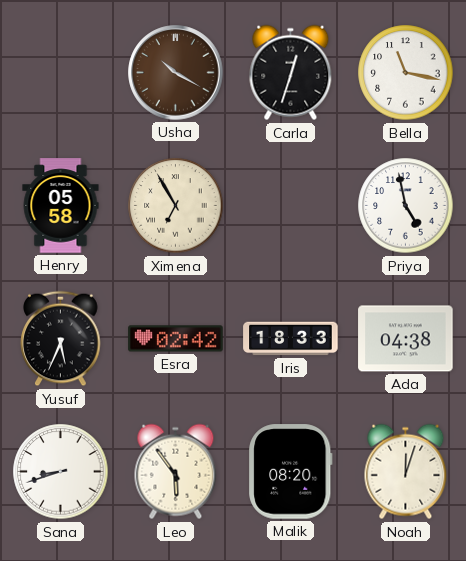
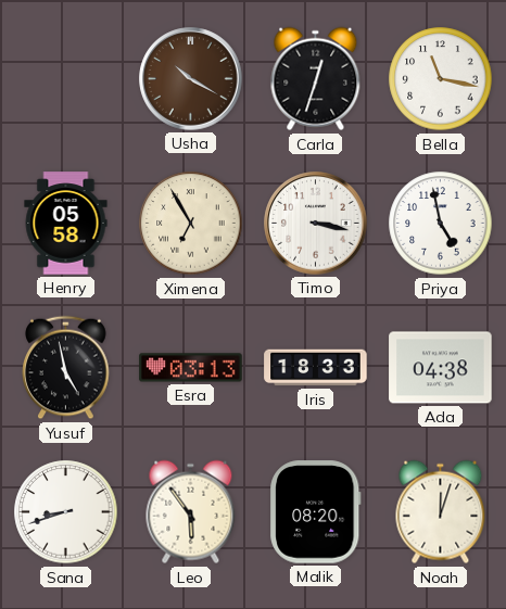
Timo: none -> 3:17 (316, 224)
Yusuf: 5:34 -> 4:58 (66, 368)
Esra: 02:42 -> 03:13 (191, 368)
